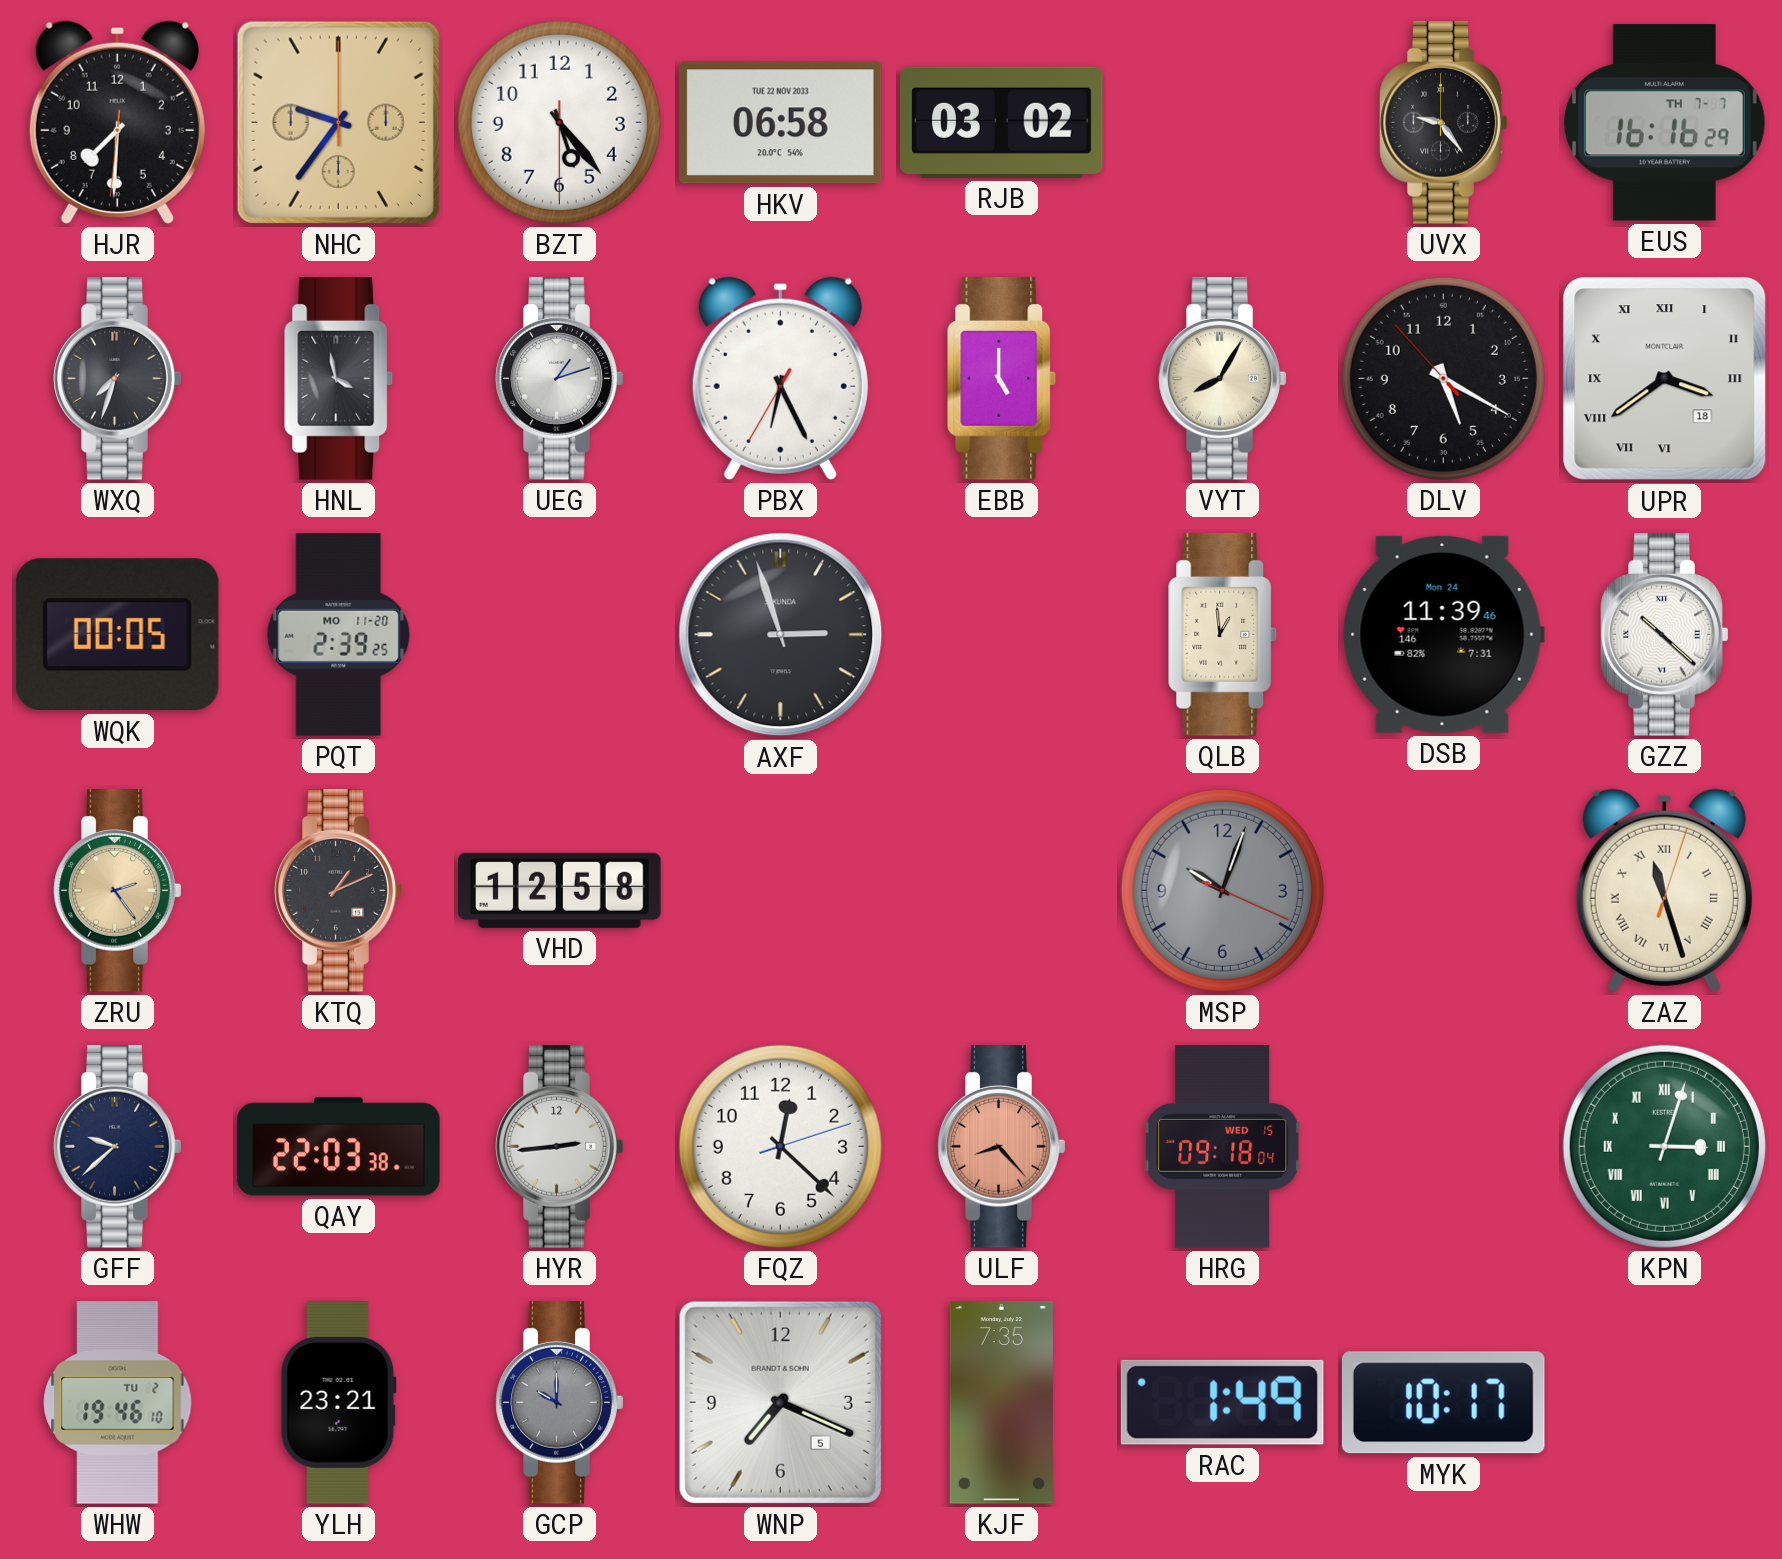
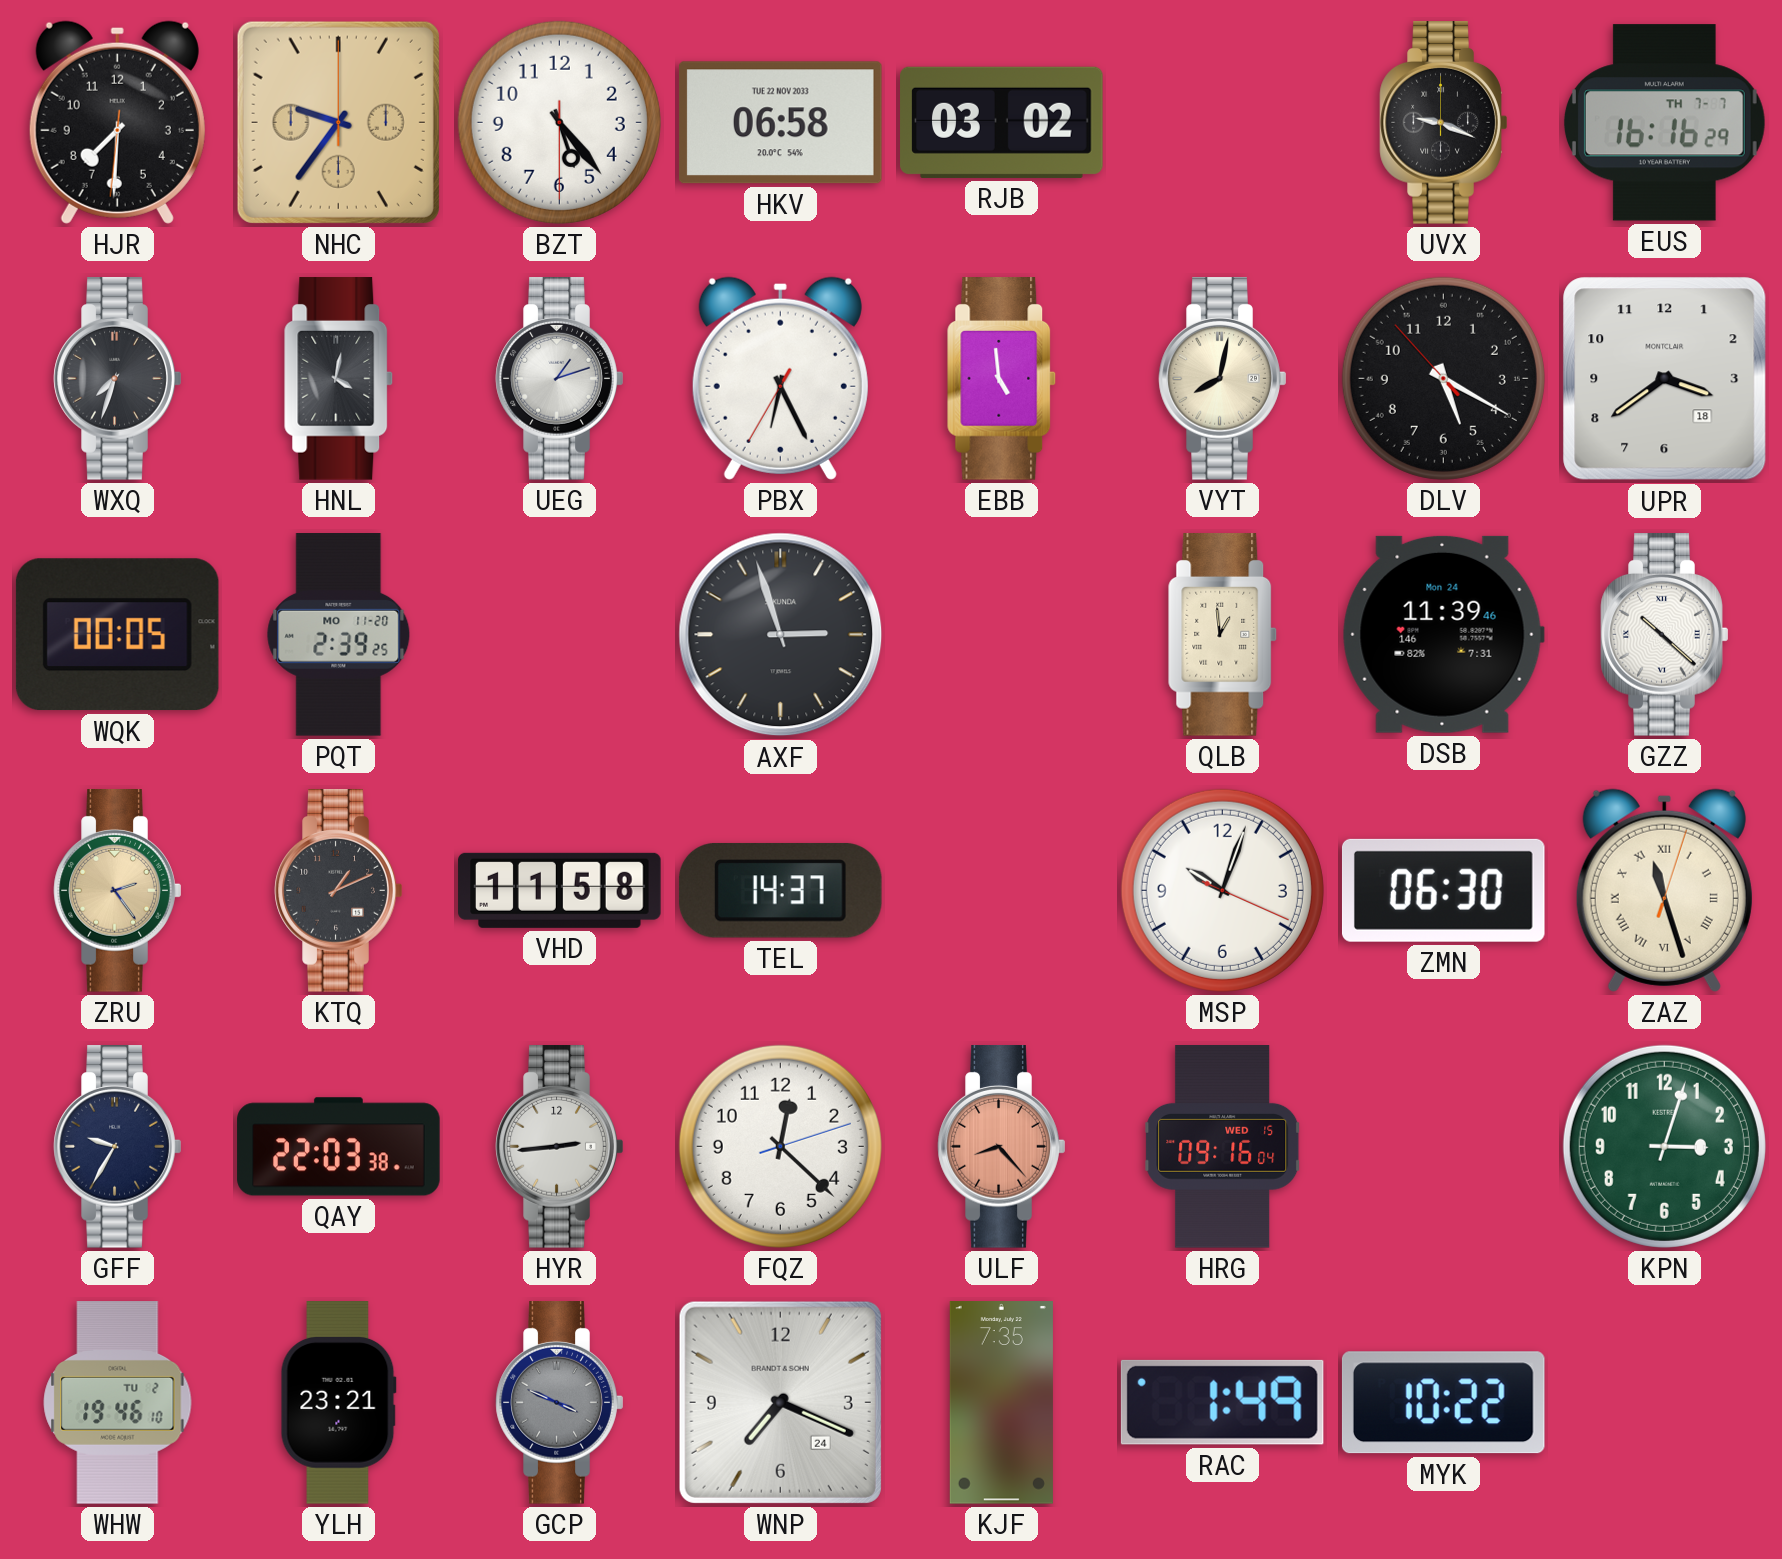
UVX: 9:24 -> 9:19 (1444, 123)
HNL: 3:58 -> 4:02 (339, 379)
EBB: 5:00 -> 4:59 (1002, 379)
VYT: 8:05 -> 8:02 (1223, 379)
UPR numerals: Roman -> Arabic (1665, 379)
VHD: 12:58 -> 11:58 (560, 890)
TEL: none -> 14:37 (780, 890)
MSP dial: grey -> white (1222, 890)
ZMN: none -> 06:30 (1443, 890)
GFF: 9:38 -> 9:35 (118, 1147)
HRG: 09:18 -> 09:16 (1223, 1147)
KPN numerals: Roman -> Arabic (1664, 1146)
GCP: 10:00 -> 3:49 (560, 1403)
WNP date: 5 -> 24 (780, 1402)
MYK: 10:17 -> 10:22 (1443, 1403)
